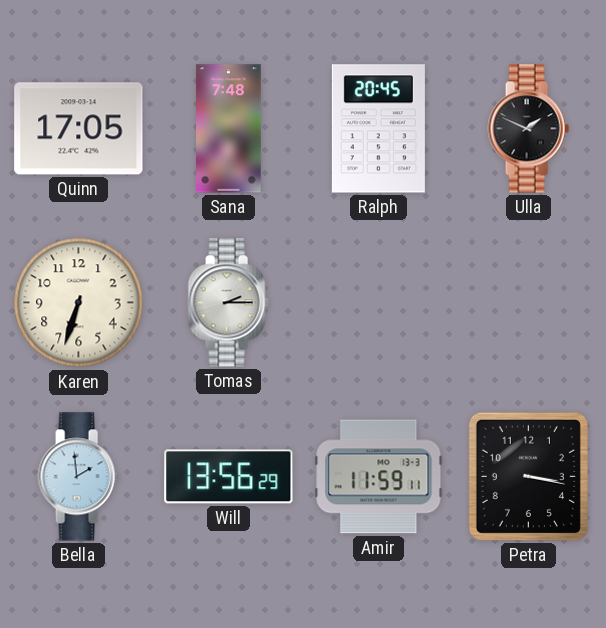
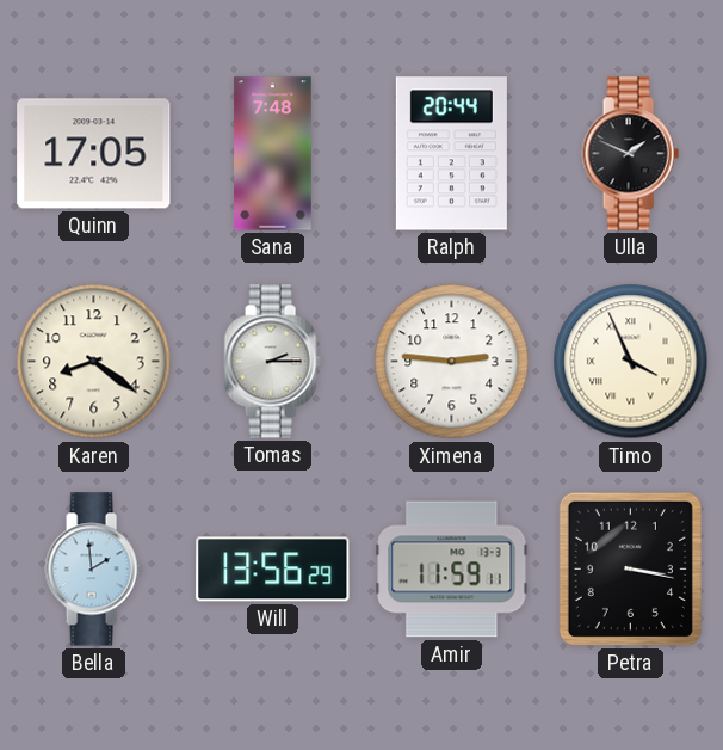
Ralph: 20:45 -> 20:44 (451, 154)
Karen: 6:33 -> 8:21 (94, 362)
Ximena: none -> 2:46 (452, 362)
Timo: none -> 3:56 (631, 362)
